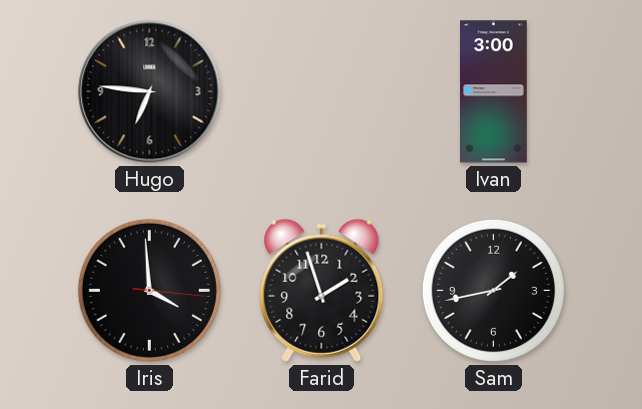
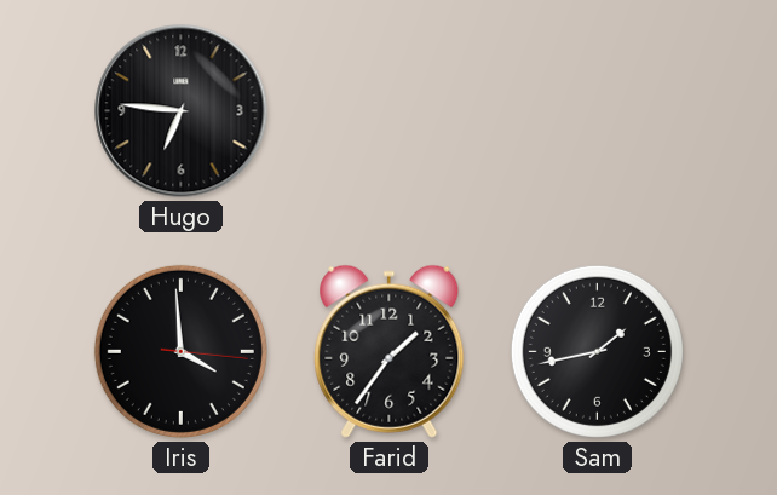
Ivan: 3:00 -> none (494, 92)
Farid: 1:57 -> 1:36 (390, 351)
